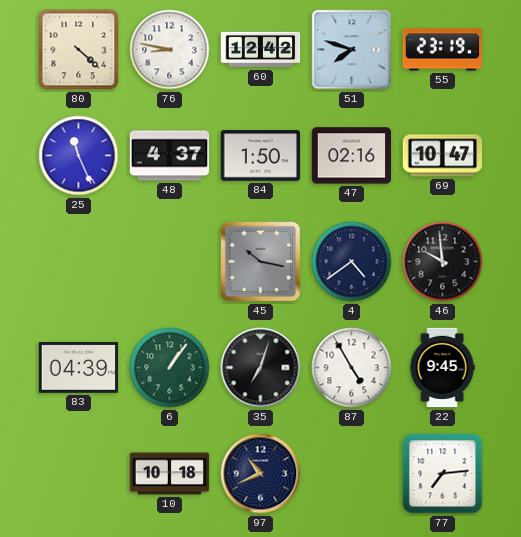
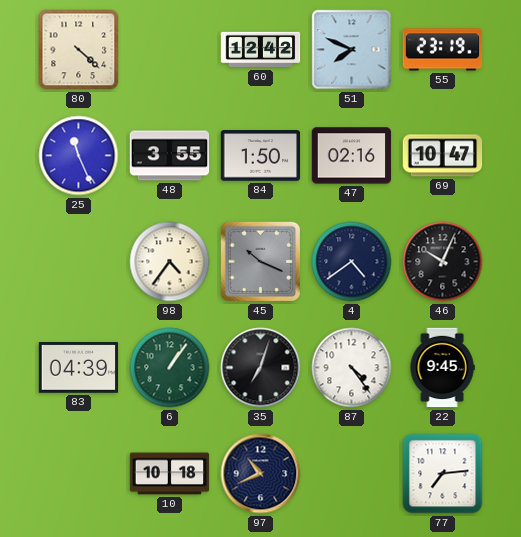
76: 8:47 -> none (170, 50)
51: 7:48 -> 7:49 (352, 50)
48: 4:37 -> 3:55 (170, 156)
98: none -> 4:36 (170, 262)
45: 10:17 -> 10:19 (261, 262)
46: 9:59 -> 10:04 (443, 262)
87: 4:55 -> 4:24 (352, 368)
